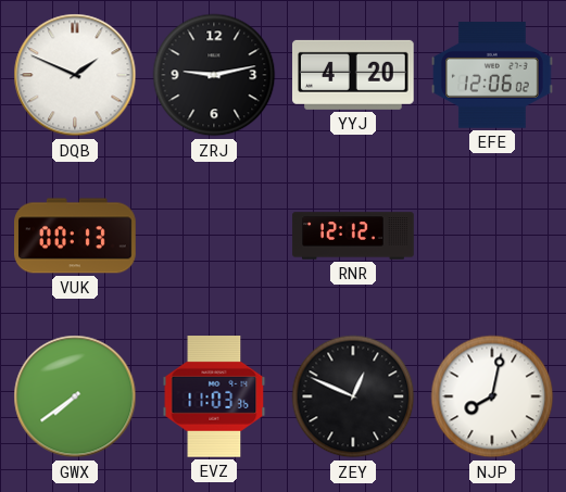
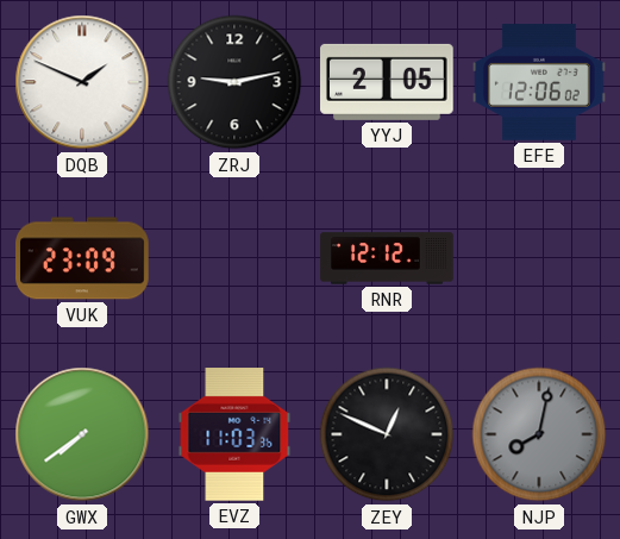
YYJ: 4:20 -> 2:05 (388, 82)
VUK: 00:13 -> 23:09 (82, 258)
NJP dial: white -> grey (539, 434)
